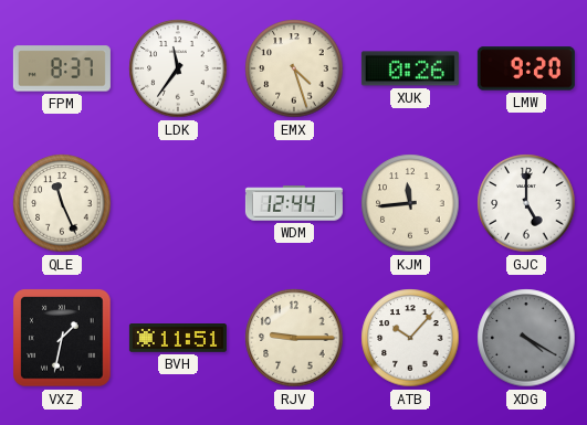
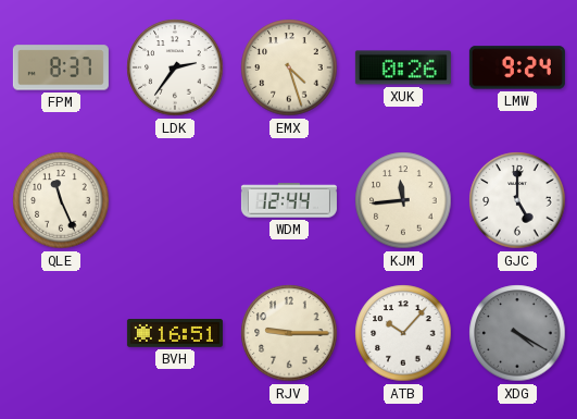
LDK: 11:36 -> 2:36 (175, 67)
LMW: 9:20 -> 9:24 (517, 67)
VXZ: 1:32 -> none (62, 338)
BVH: 11:51 -> 16:51 (175, 334)
